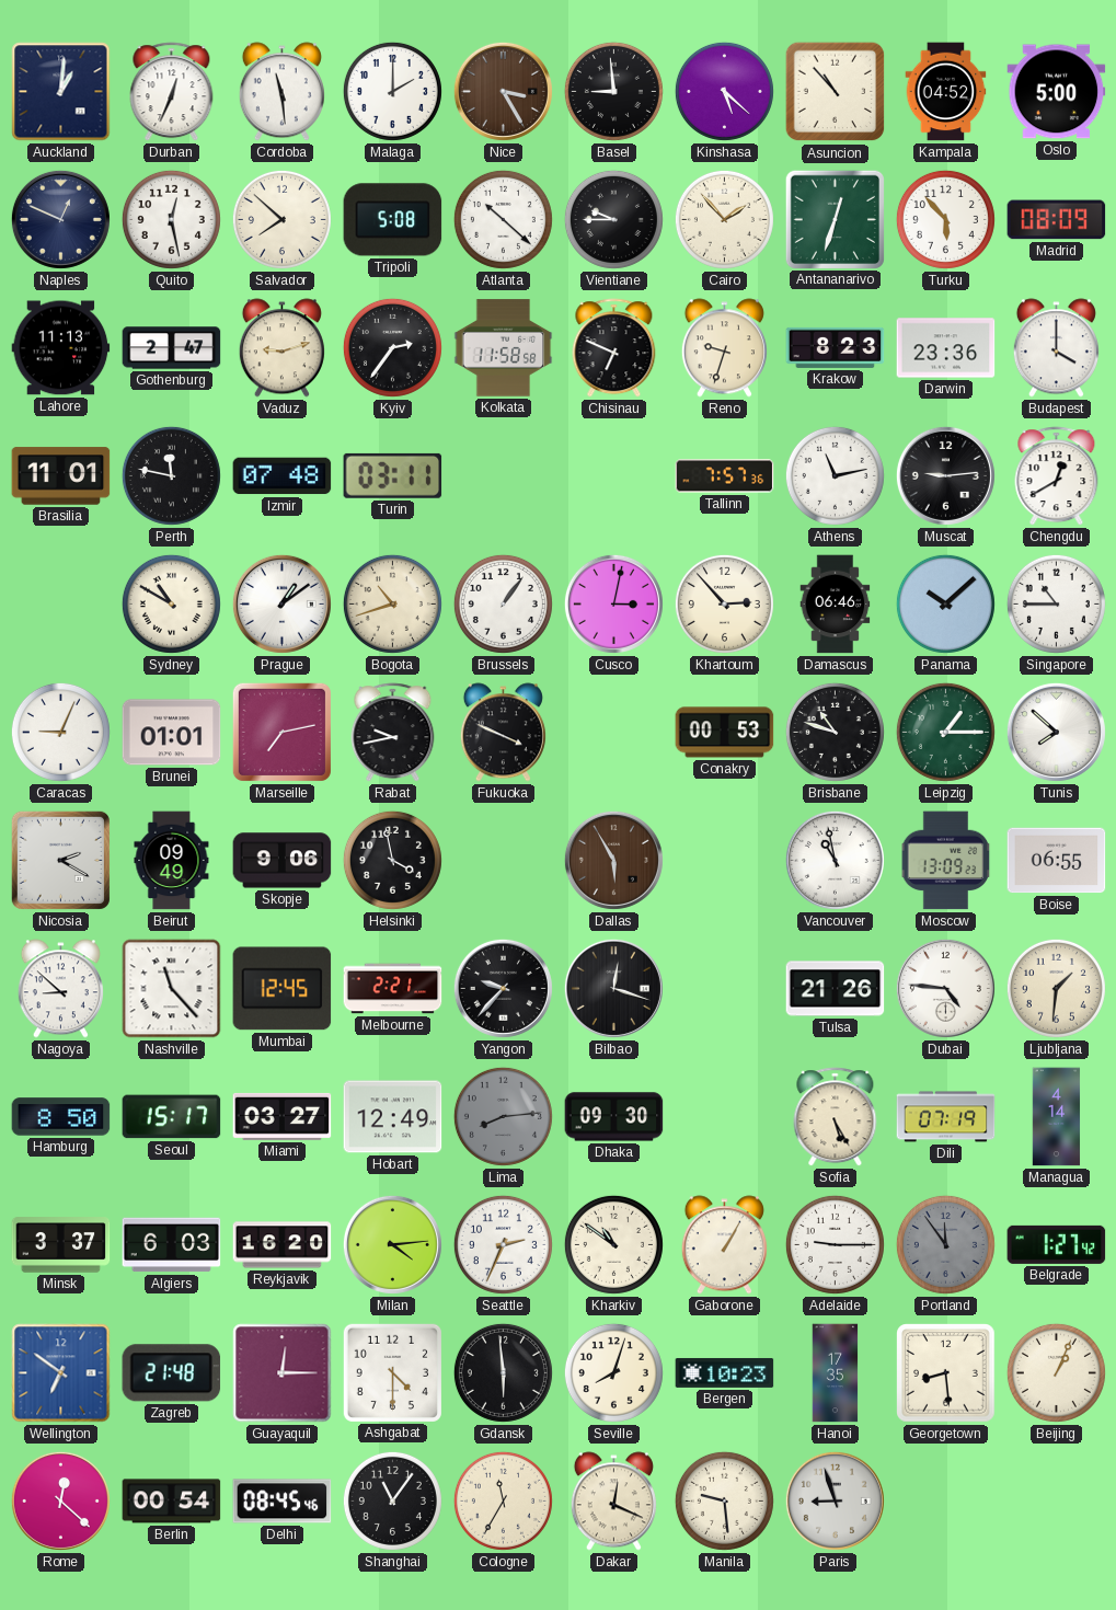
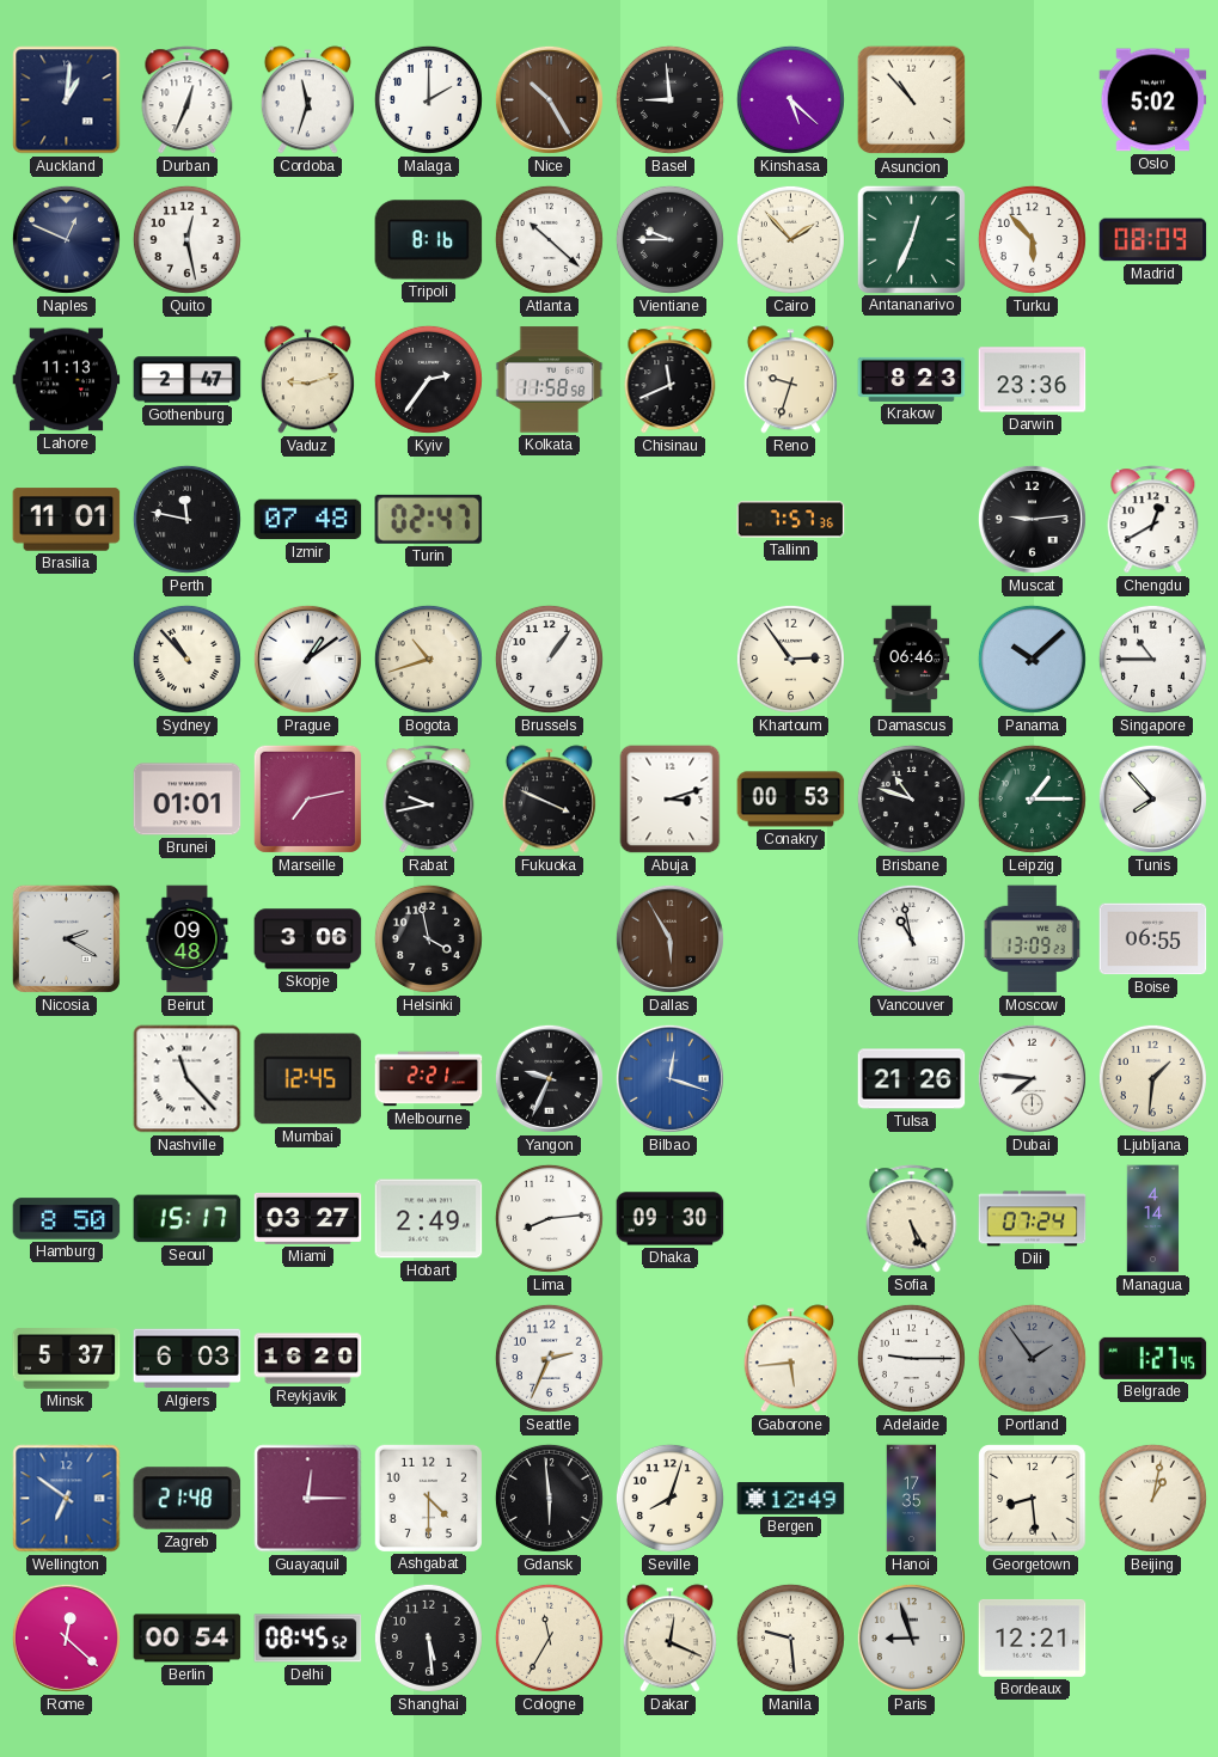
Cordoba: 11:29 -> 11:33 (307, 100)
Nice: 3:25 -> 10:25 (549, 99)
Kampala: 04:52 -> none (946, 92)
Oslo: 5:00 -> 5:02 (1153, 100)
Salvador: 7:52 -> none (281, 219)
Tripoli: 5:08 -> 8:16 (429, 240)
Antananarivo: 12:33 -> 12:34 (911, 239)
Chisinau: 6:49 -> 11:41 (671, 380)
Budapest: 4:00 -> none (1056, 348)
Turin: 03:11 -> 02:47 (429, 519)
Athens: 11:13 -> none (835, 475)
Sydney: 10:50 -> 10:53 (186, 659)
Cusco: 3:02 -> none (613, 603)
Khartoum: 2:53 -> 2:54 (790, 659)
Caracas: 9:04 -> none (60, 732)
Abuja: none -> 3:12 (671, 800)
Tunis: 7:52 -> 7:53 (1152, 798)
Beirut: 09:49 -> 09:48 (188, 939)
Skopje: 9:06 -> 3:06 (308, 939)
Nagoya: 8:52 -> none (60, 989)
Yangon: 9:37 -> 9:34 (549, 1078)
Bilbao dial: black -> blue (669, 1078)
Dubai: 4:46 -> 7:46 (1032, 1078)
Hobart: 12:49 -> 2:49 (429, 1219)
Lima dial: grey -> white (549, 1218)
Dili: 07:19 -> 07:24 (1033, 1219)
Minsk: 3:37 -> 5:37 (67, 1359)
Milan: 4:14 -> none (392, 1244)
Kharkiv: 10:51 -> none (613, 1244)
Gaborone: 1:05 -> 5:44 (790, 1359)
Portland: 11:54 -> 1:54 (1032, 1358)
Belgrade: 1:27:42 -> 1:27:45 (1153, 1358)
Bergen: 10:23 -> 12:49 (791, 1498)
Beijing: 1:04 -> 1:02 (1152, 1498)
Delhi: 08:45:46 -> 08:45:52 (308, 1639)
Shanghai: 11:06 -> 5:29 (428, 1637)
Bordeaux: none -> 12:21 (1033, 1639)
